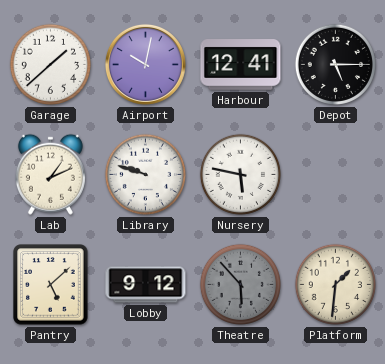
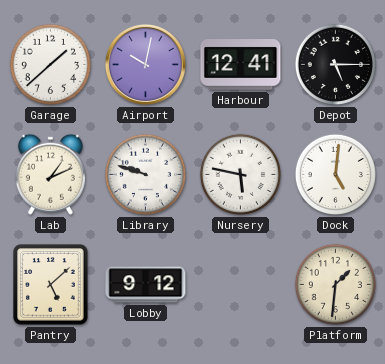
Dock: none -> 5:01 (335, 174)
Theatre: 5:53 -> none (240, 284)
